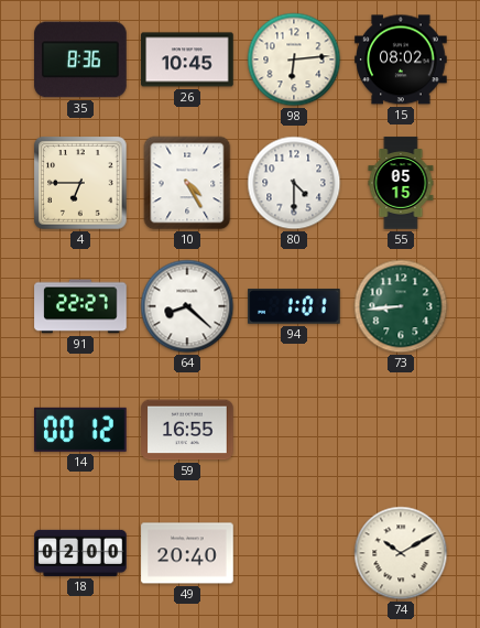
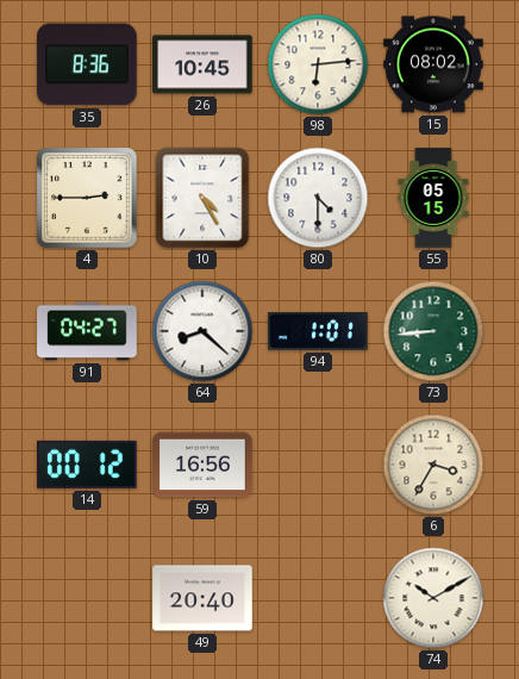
4: 6:45 -> 2:45 (87, 198)
91: 22:27 -> 04:27 (87, 331)
59: 16:55 -> 16:56 (202, 465)
6: none -> 3:35 (433, 465)
18: 02:00 -> none (80, 553)
